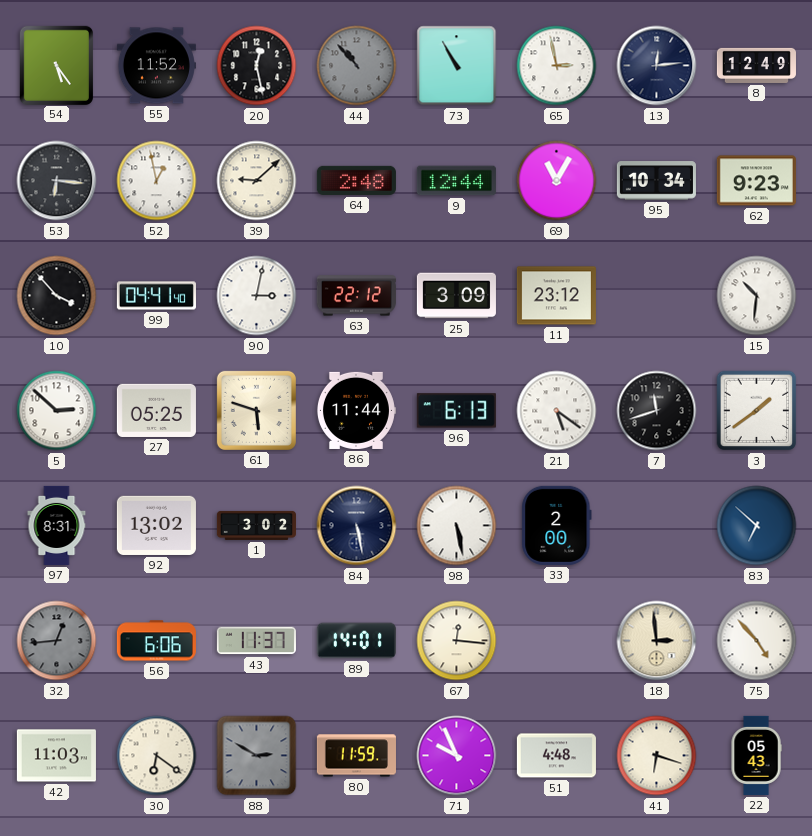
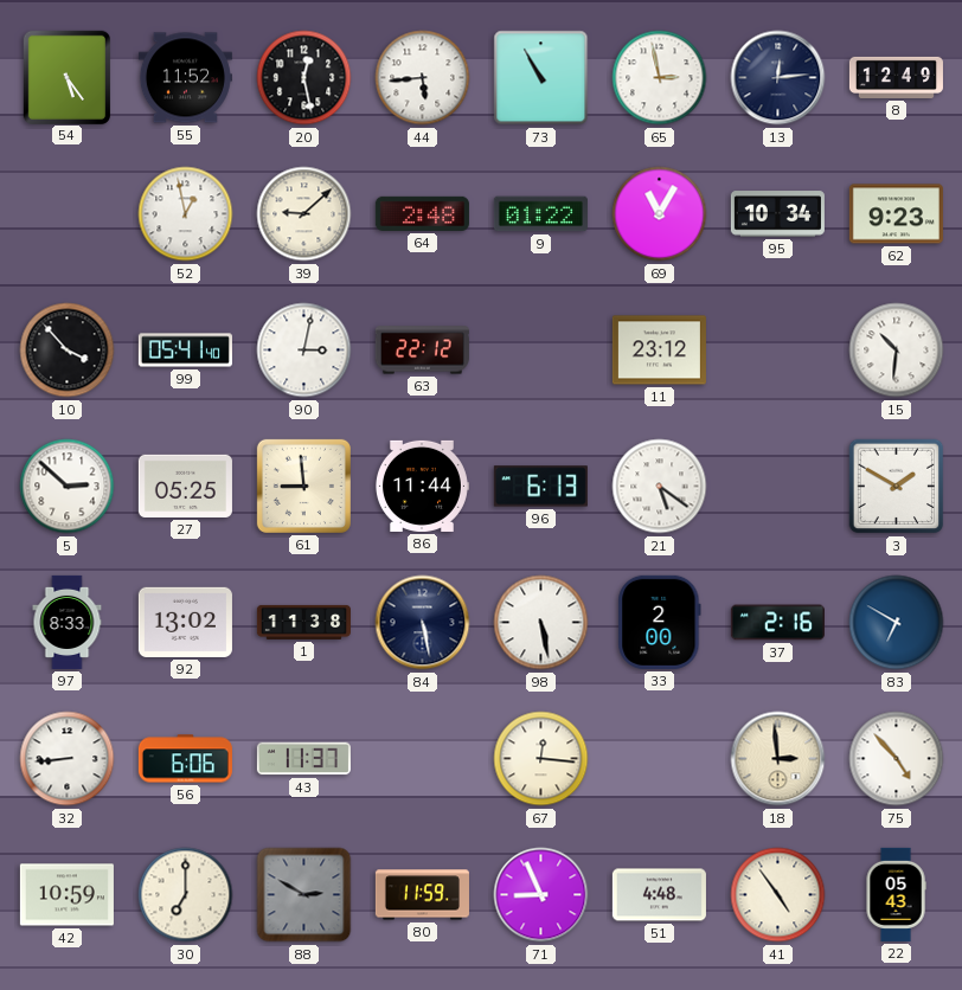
44: 10:53 -> 5:44 (423, 78)
44 dial: grey -> white (423, 78)
53: 6:16 -> none (57, 181)
9: 12:44 -> 01:22 (540, 214)
99: 04:41 -> 05:41 (185, 351)
25: 3:09 -> none (456, 296)
61: 5:48 -> 8:59 (303, 486)
7: 11:42 -> none (657, 411)
3: 1:39 -> 1:50 (897, 487)
97: 8:31 -> 8:33 (68, 622)
1: 3:02 -> 11:38 (303, 622)
37: none -> 2:16 (777, 623)
83: 6:52 -> 6:50 (897, 623)
32: 12:44 -> 8:44 (68, 759)
32 dial: grey -> white (68, 759)
89: 14:01 -> none (356, 641)
42: 11:03 -> 10:59 (66, 895)
30: 6:21 -> 7:00 (186, 895)
71: 9:56 -> 8:56 (541, 895)
41: 6:18 -> 4:54 (778, 895)
